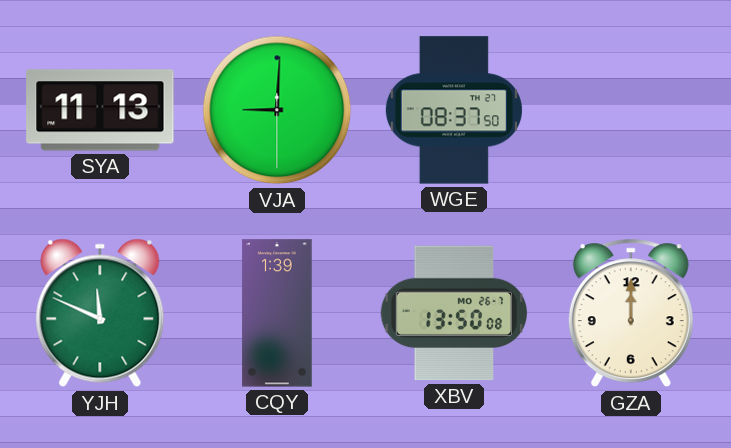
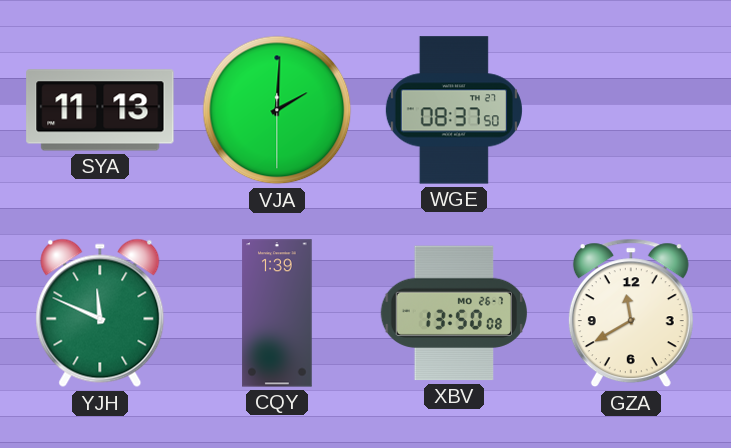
VJA: 9:00 -> 2:00 (277, 110)
GZA: 12:00 -> 11:40 (631, 313)
